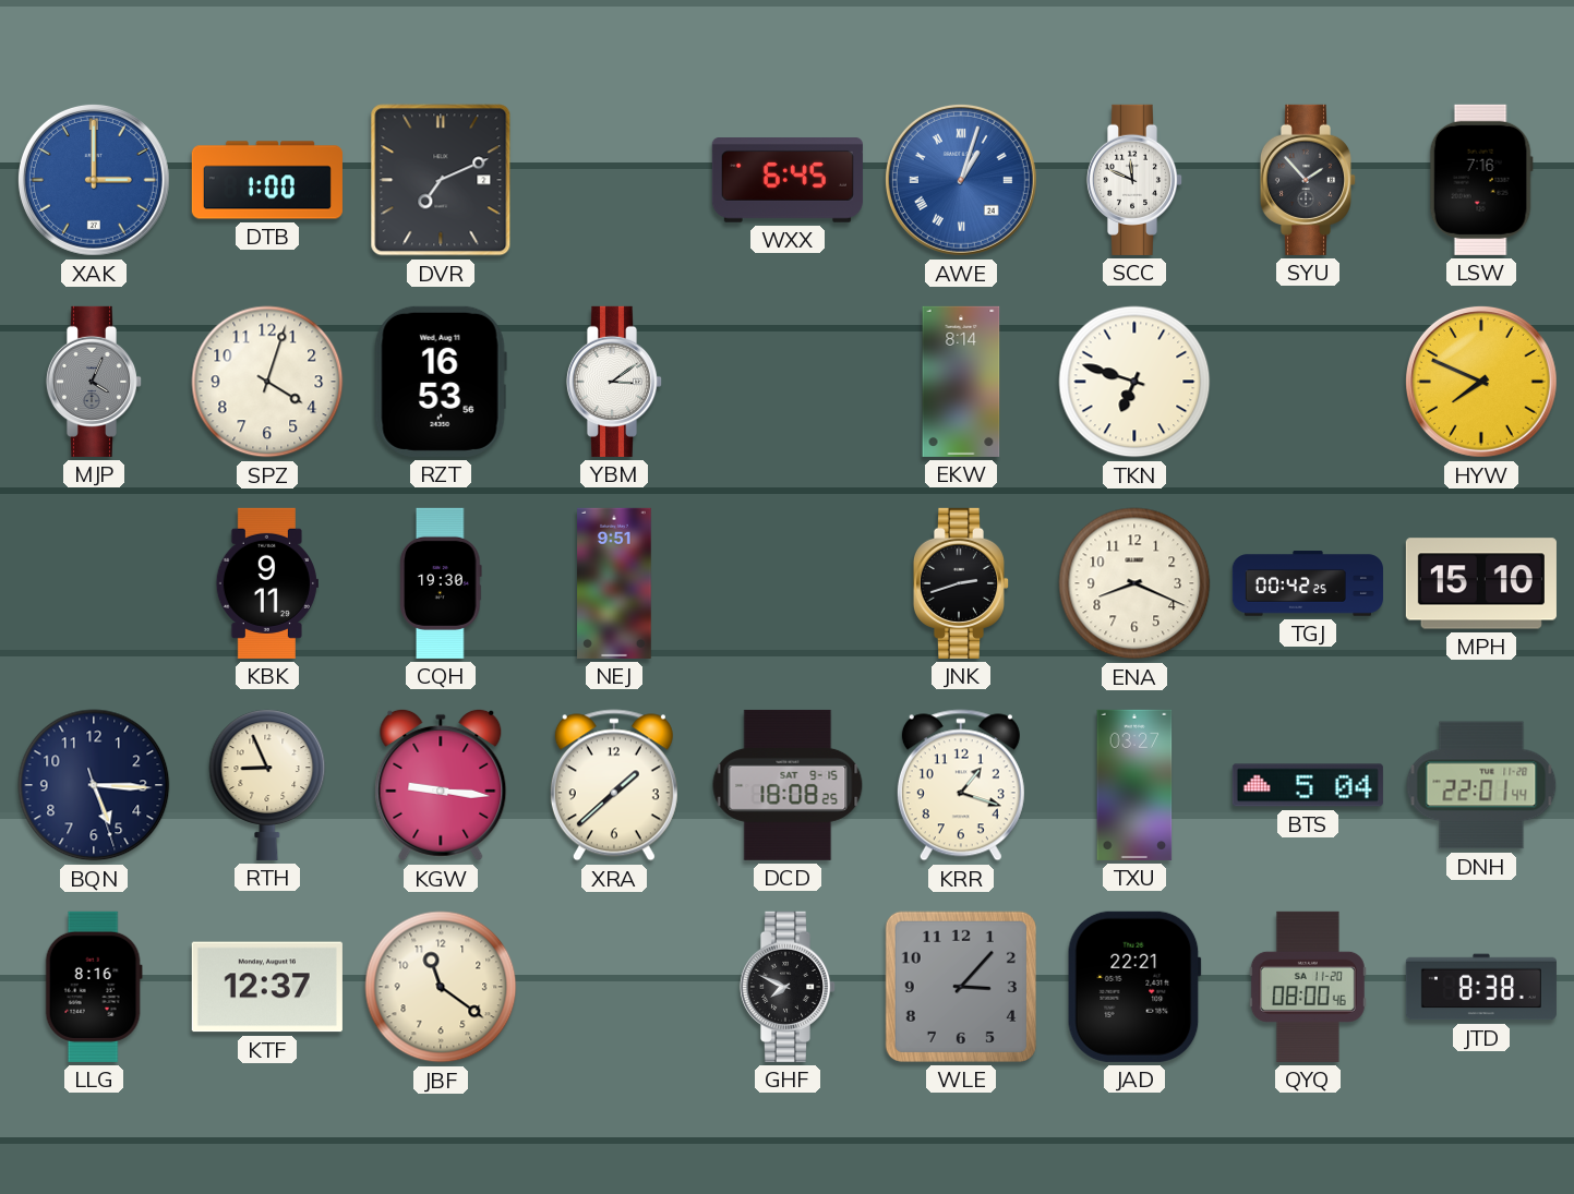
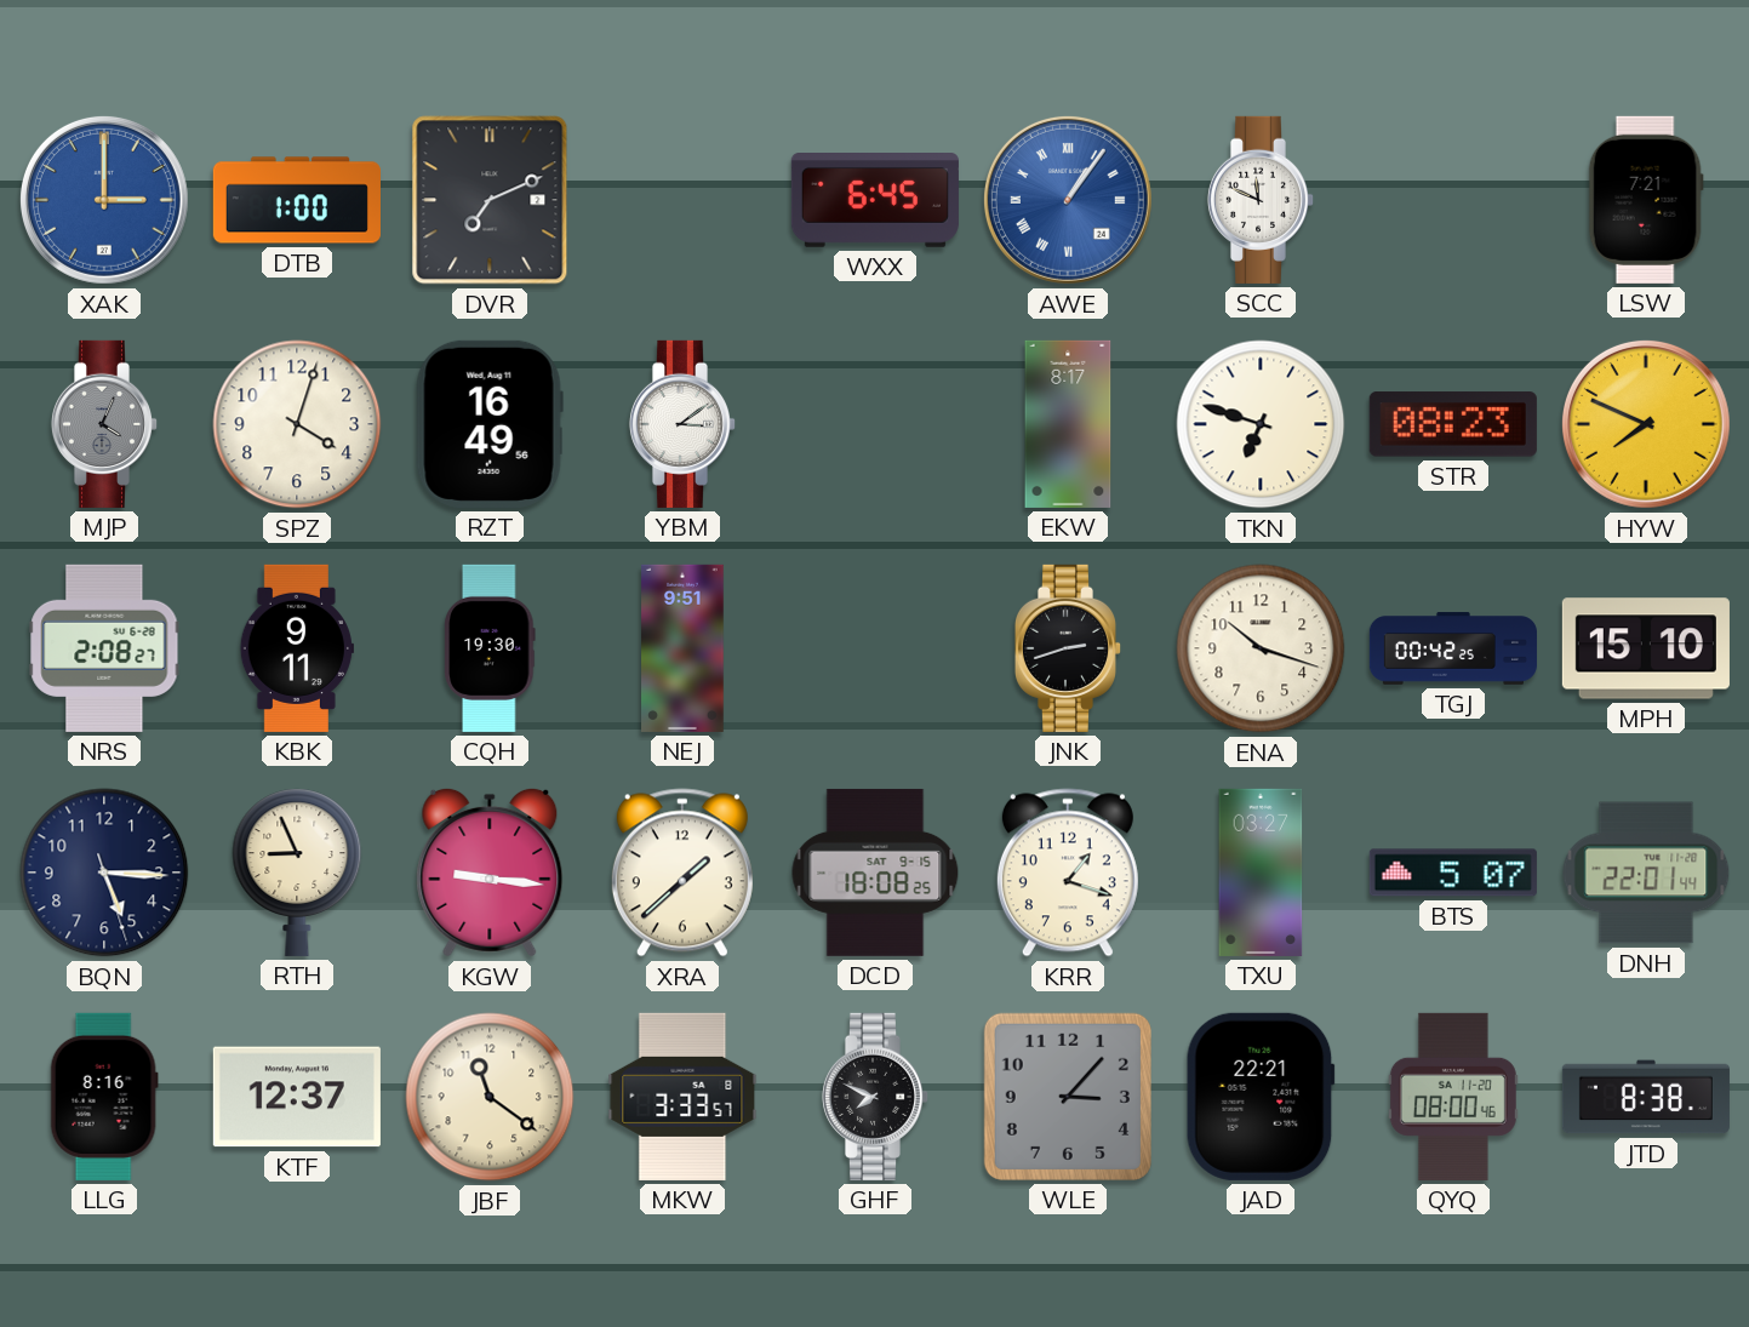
AWE: 1:03 -> 1:06 (1068, 200)
SYU: 1:53 -> none (1308, 180)
LSW: 7:16 -> 7:21 (1646, 200)
RZT: 16:53 -> 16:49 (490, 424)
EKW: 8:14 -> 8:17 (1068, 424)
STR: none -> 08:23 (1453, 424)
NRS: none -> 2:08 (104, 648)
ENA: 8:19 -> 10:18 (1261, 648)
BTS: 5:04 -> 5:07 (1453, 873)
MKW: none -> 3:33 (682, 1097)
